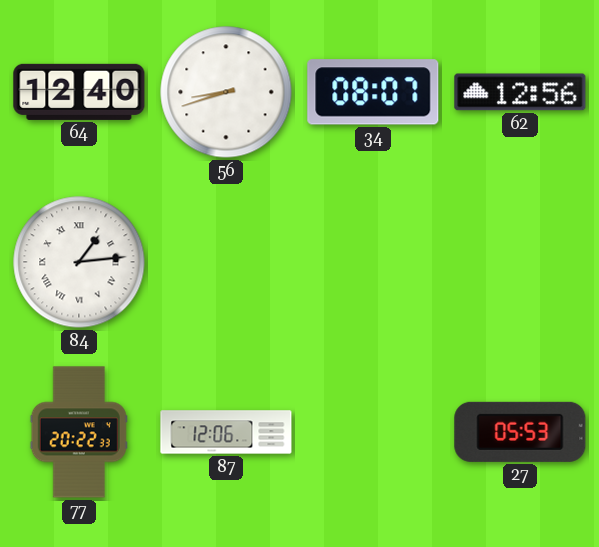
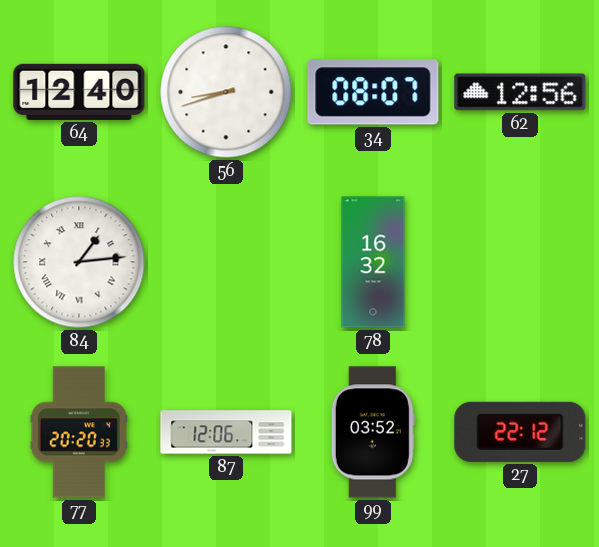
78: none -> 16:32 (373, 262)
77: 20:22 -> 20:20 (79, 432)
99: none -> 03:52 (373, 432)
27: 05:53 -> 22:12 (520, 432)
